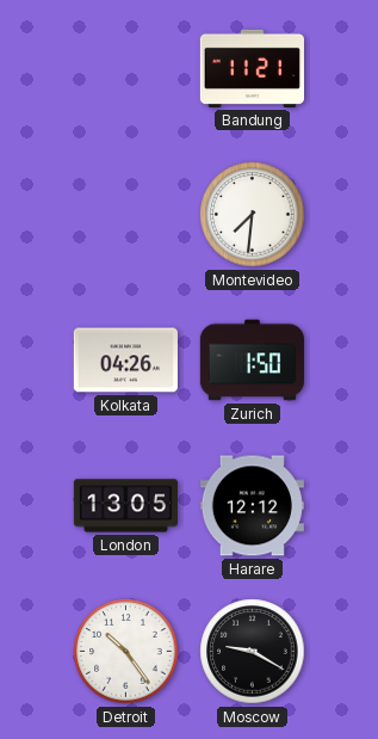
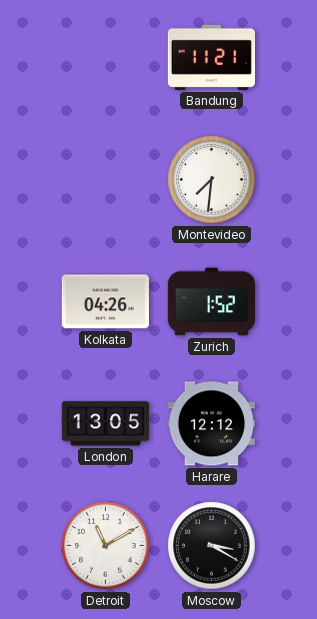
Zurich: 1:50 -> 1:52 (211, 302)
Detroit: 10:24 -> 11:10 (106, 546)
Moscow: 9:20 -> 3:20 (212, 546)
